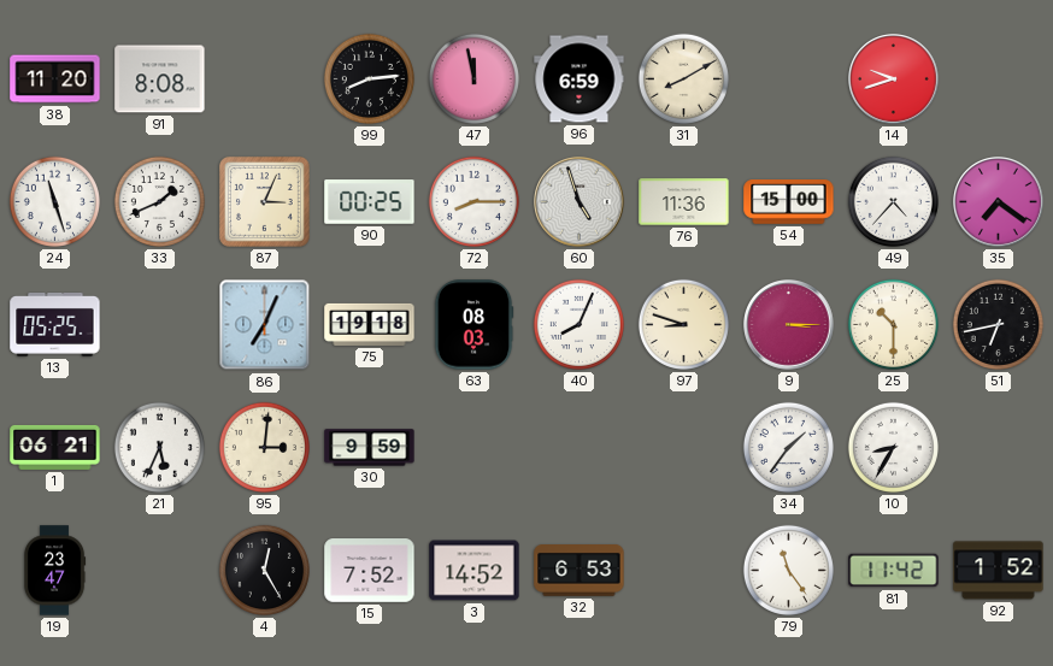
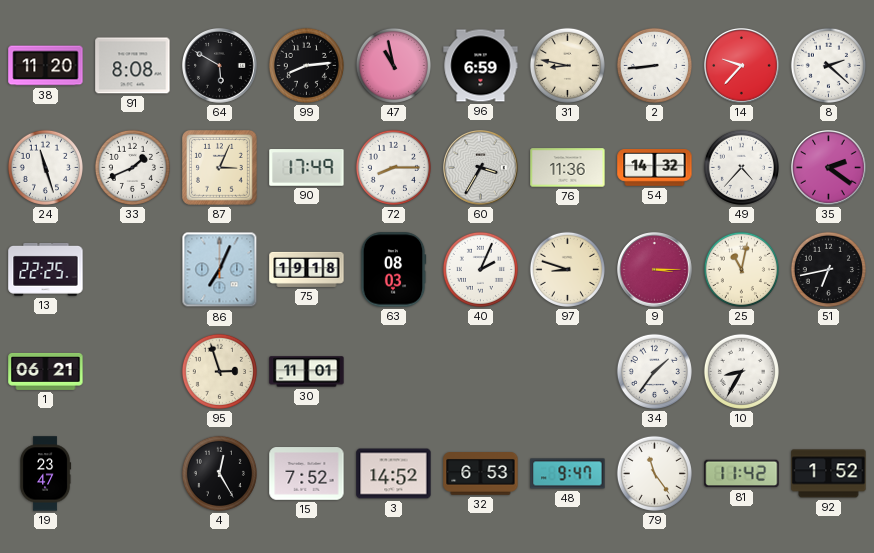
64: none -> 5:50 (220, 66)
47: 11:58 -> 10:58 (393, 65)
31: 8:10 -> 8:47 (567, 65)
2: none -> 8:44 (654, 65)
14: 9:42 -> 9:37 (742, 66)
8: none -> 2:22 (828, 65)
90: 00:25 -> 17:49 (307, 168)
60: 4:57 -> 3:35 (481, 168)
54: 15:00 -> 14:32 (655, 168)
35: 7:21 -> 2:21 (829, 168)
13: 05:25 -> 22:25 (46, 270)
40: 8:04 -> 2:04 (480, 269)
25: 10:30 -> 11:02 (741, 269)
21: 5:34 -> none (159, 447)
95: 3:01 -> 2:57 (219, 371)
30: 9:59 -> 11:01 (307, 372)
48: none -> 9:47 (568, 474)
